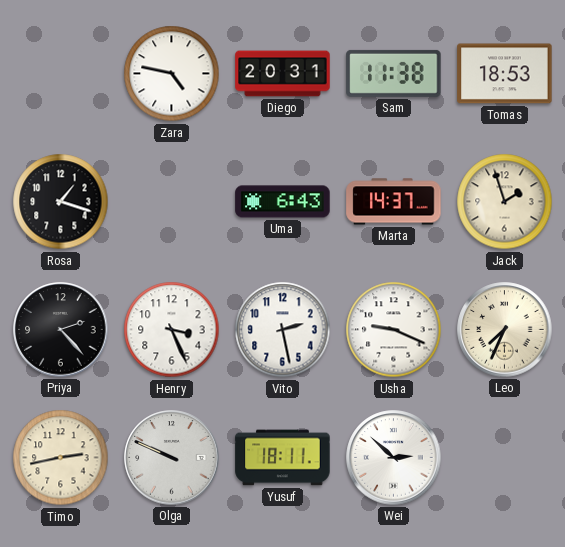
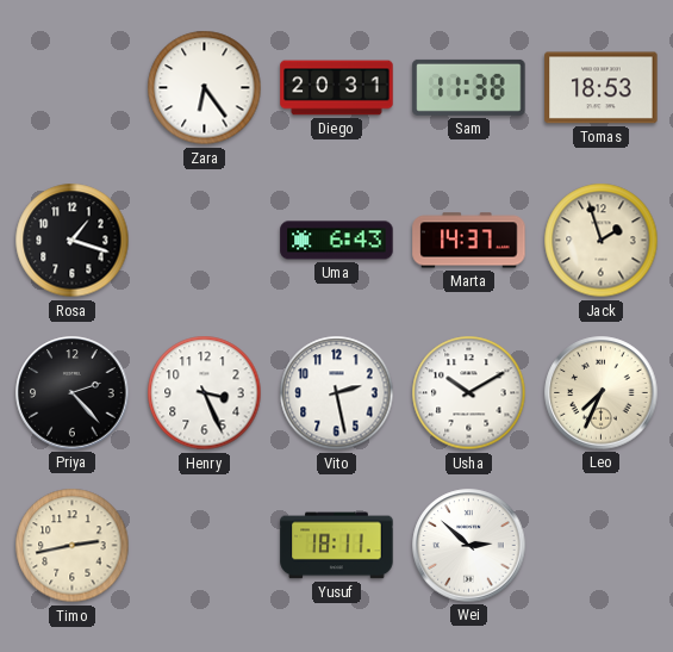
Zara: 4:47 -> 6:24 (205, 88)
Usha: 9:19 -> 10:10 (469, 393)
Olga: 9:49 -> none (172, 458)
